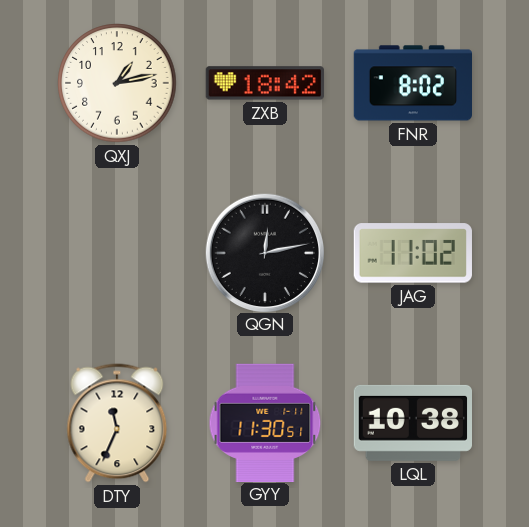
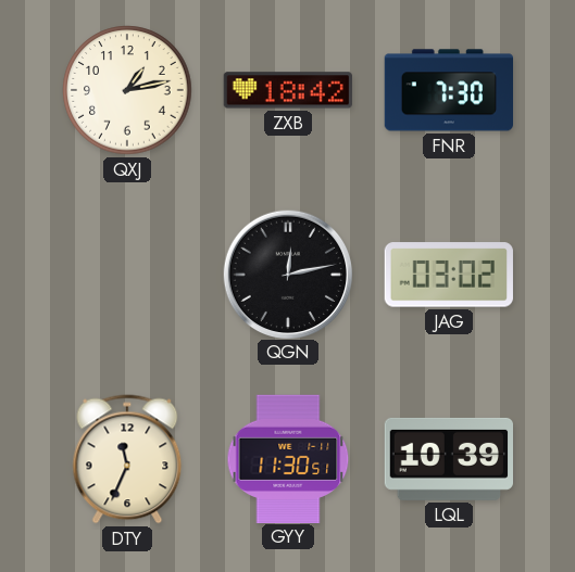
FNR: 8:02 -> 7:30 (448, 90)
JAG: 11:02 -> 03:02 (449, 275)
LQL: 10:38 -> 10:39 (448, 459)
